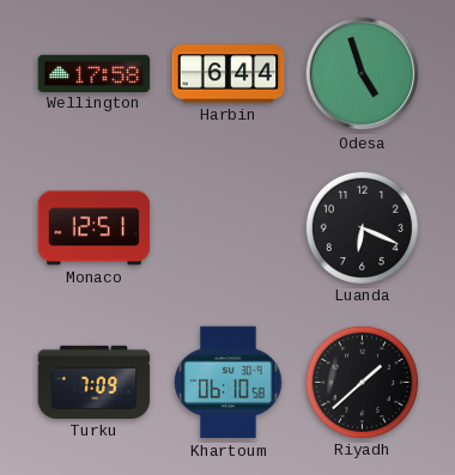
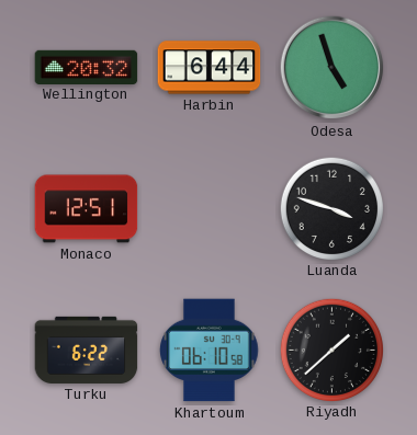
Wellington: 17:58 -> 20:32 (87, 67)
Luanda: 6:19 -> 3:48 (331, 208)
Turku: 7:09 -> 6:22 (87, 350)
